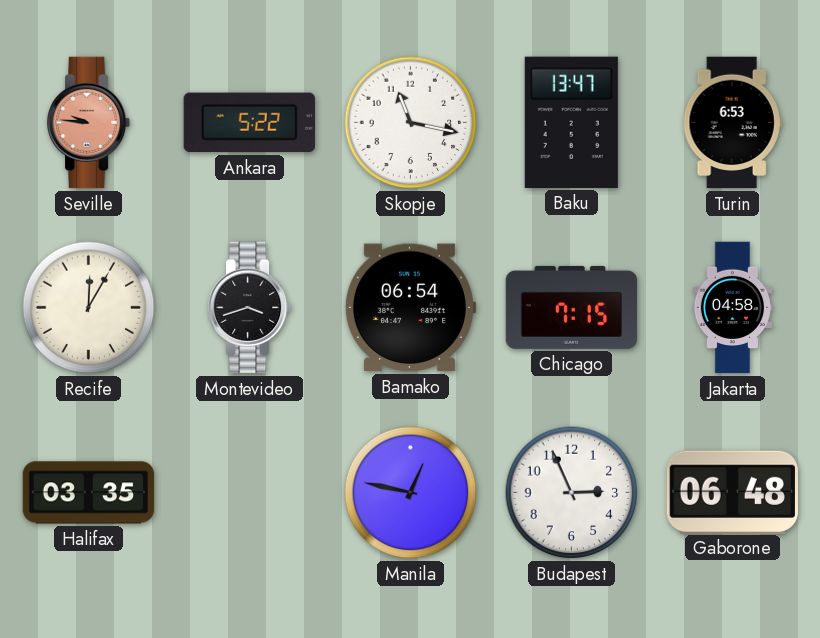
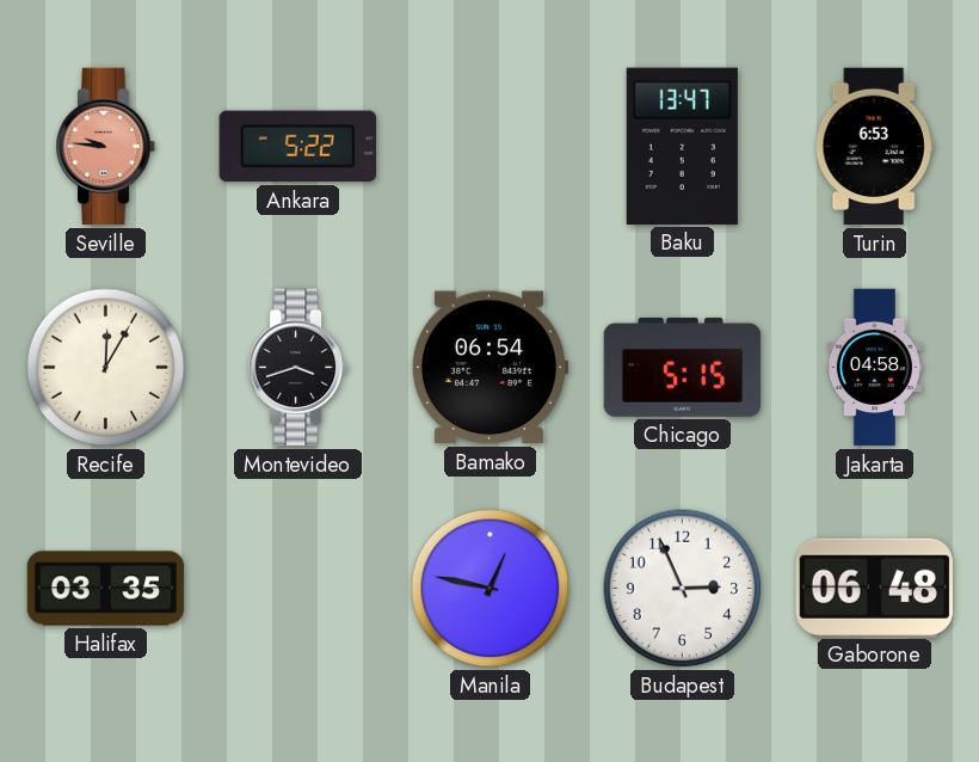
Skopje: 11:17 -> none (411, 123)
Chicago: 7:15 -> 5:15 (683, 367)
